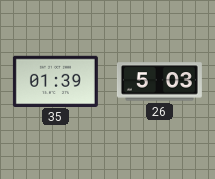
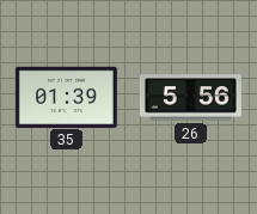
26: 5:03 -> 5:56 (190, 98)
